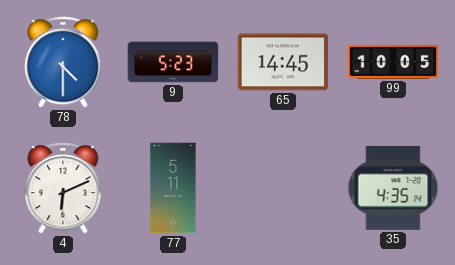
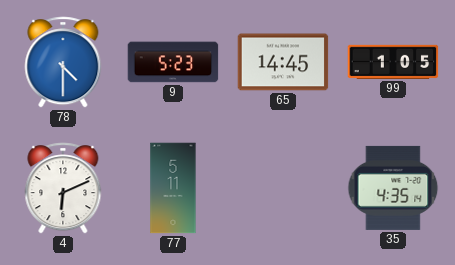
99: 10:05 -> 1:05 (393, 62)
